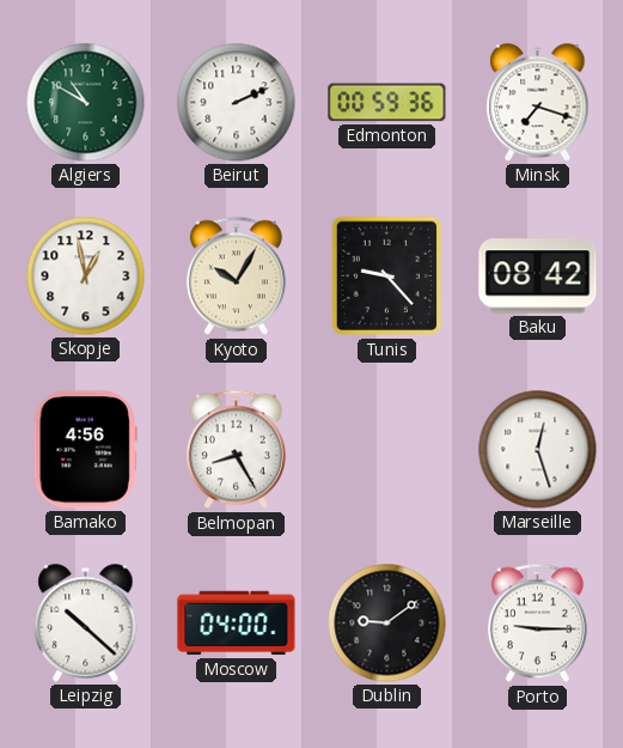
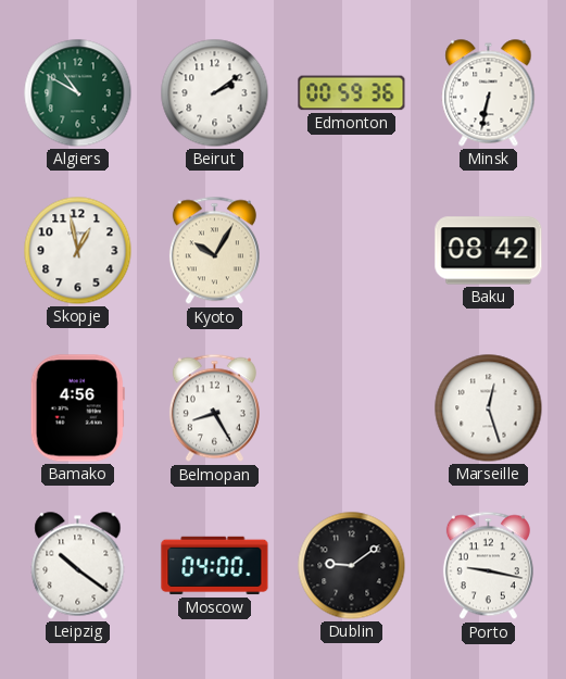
Beirut: 2:11 -> 2:09 (215, 93)
Minsk: 7:18 -> 6:32 (489, 93)
Tunis: 9:23 -> none (386, 276)
Leipzig: 10:22 -> 10:21 (78, 566)
Porto: 9:15 -> 9:17 (488, 566)
